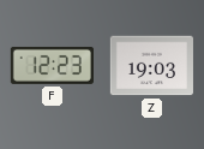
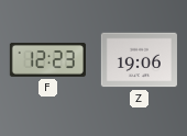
Z: 19:03 -> 19:06 (139, 60)
